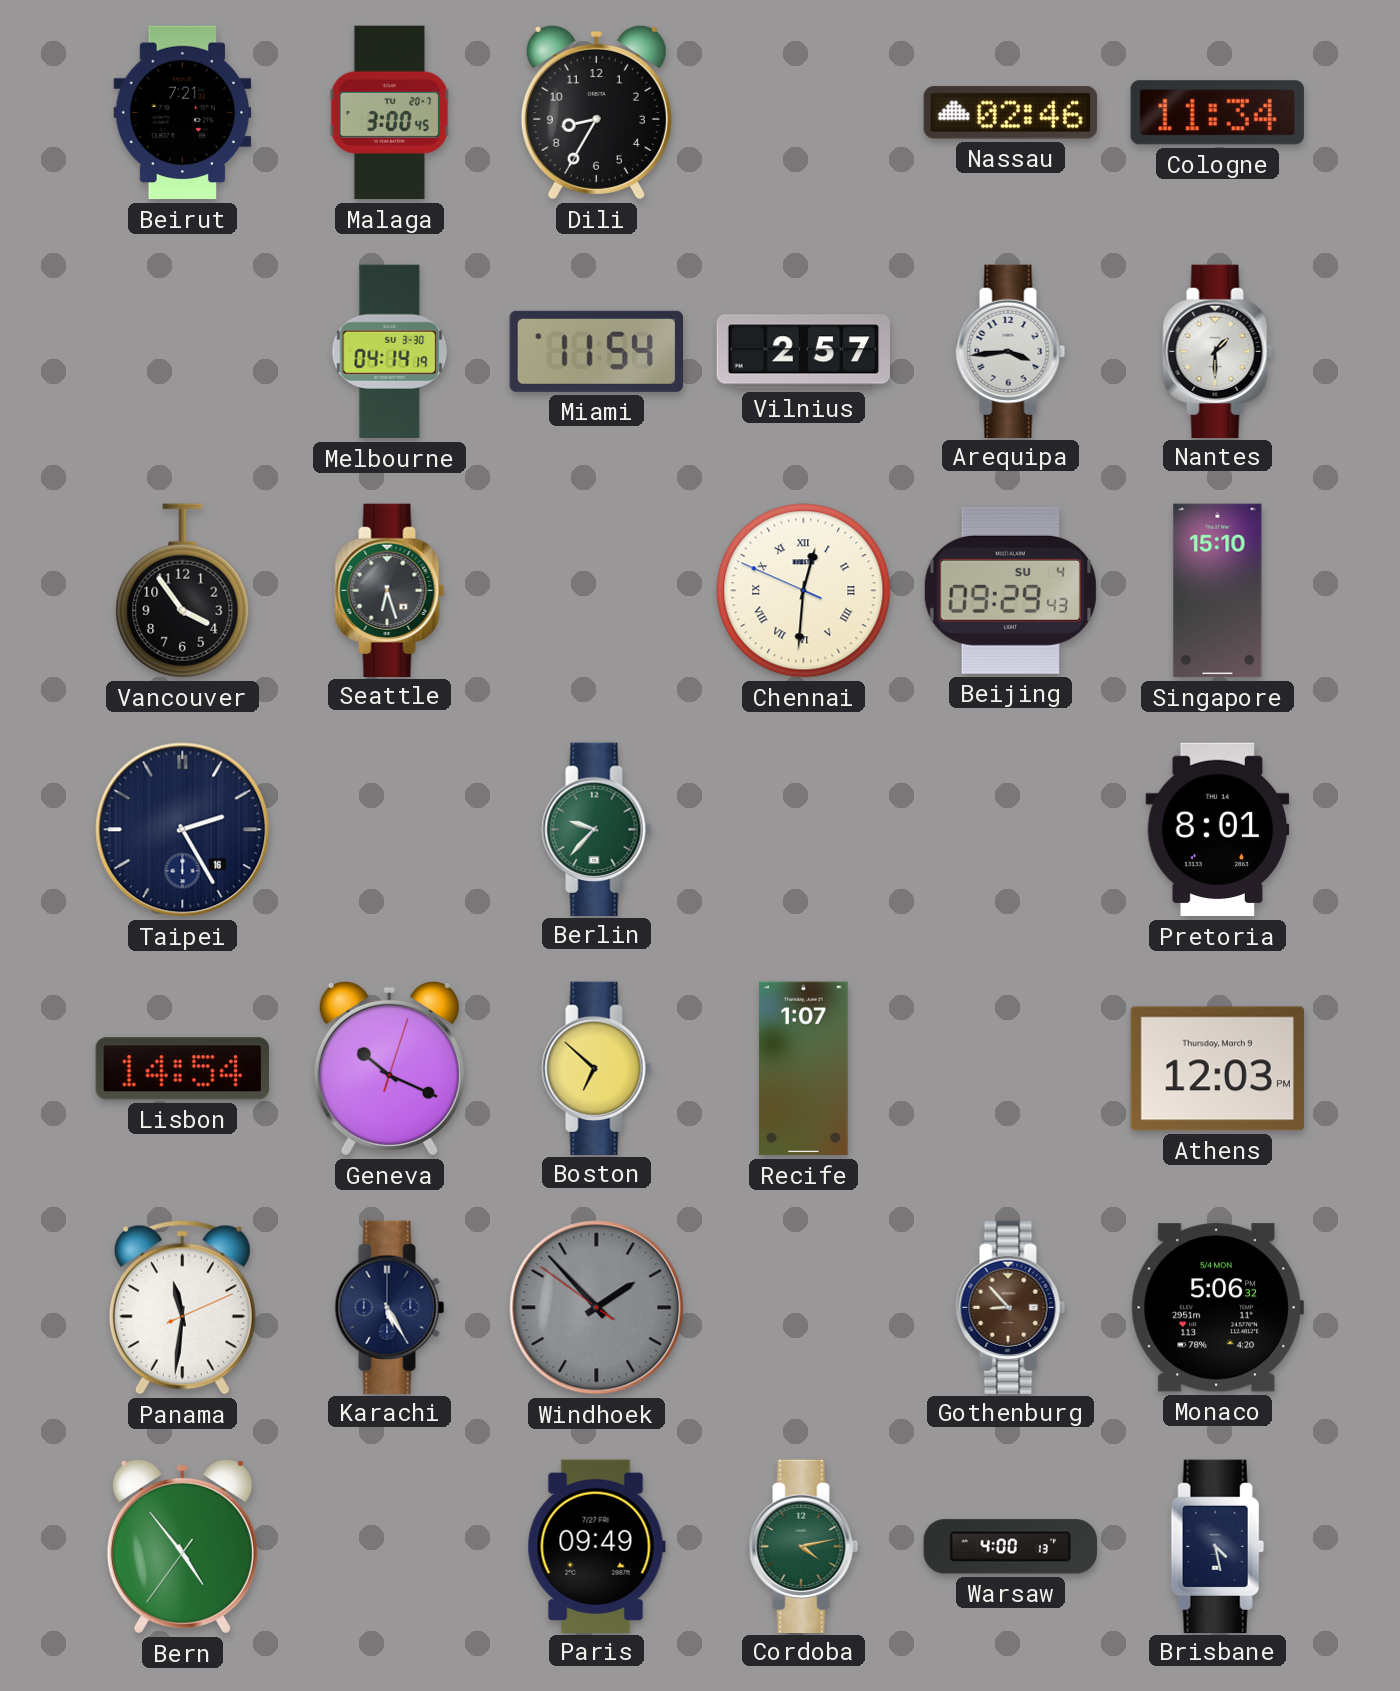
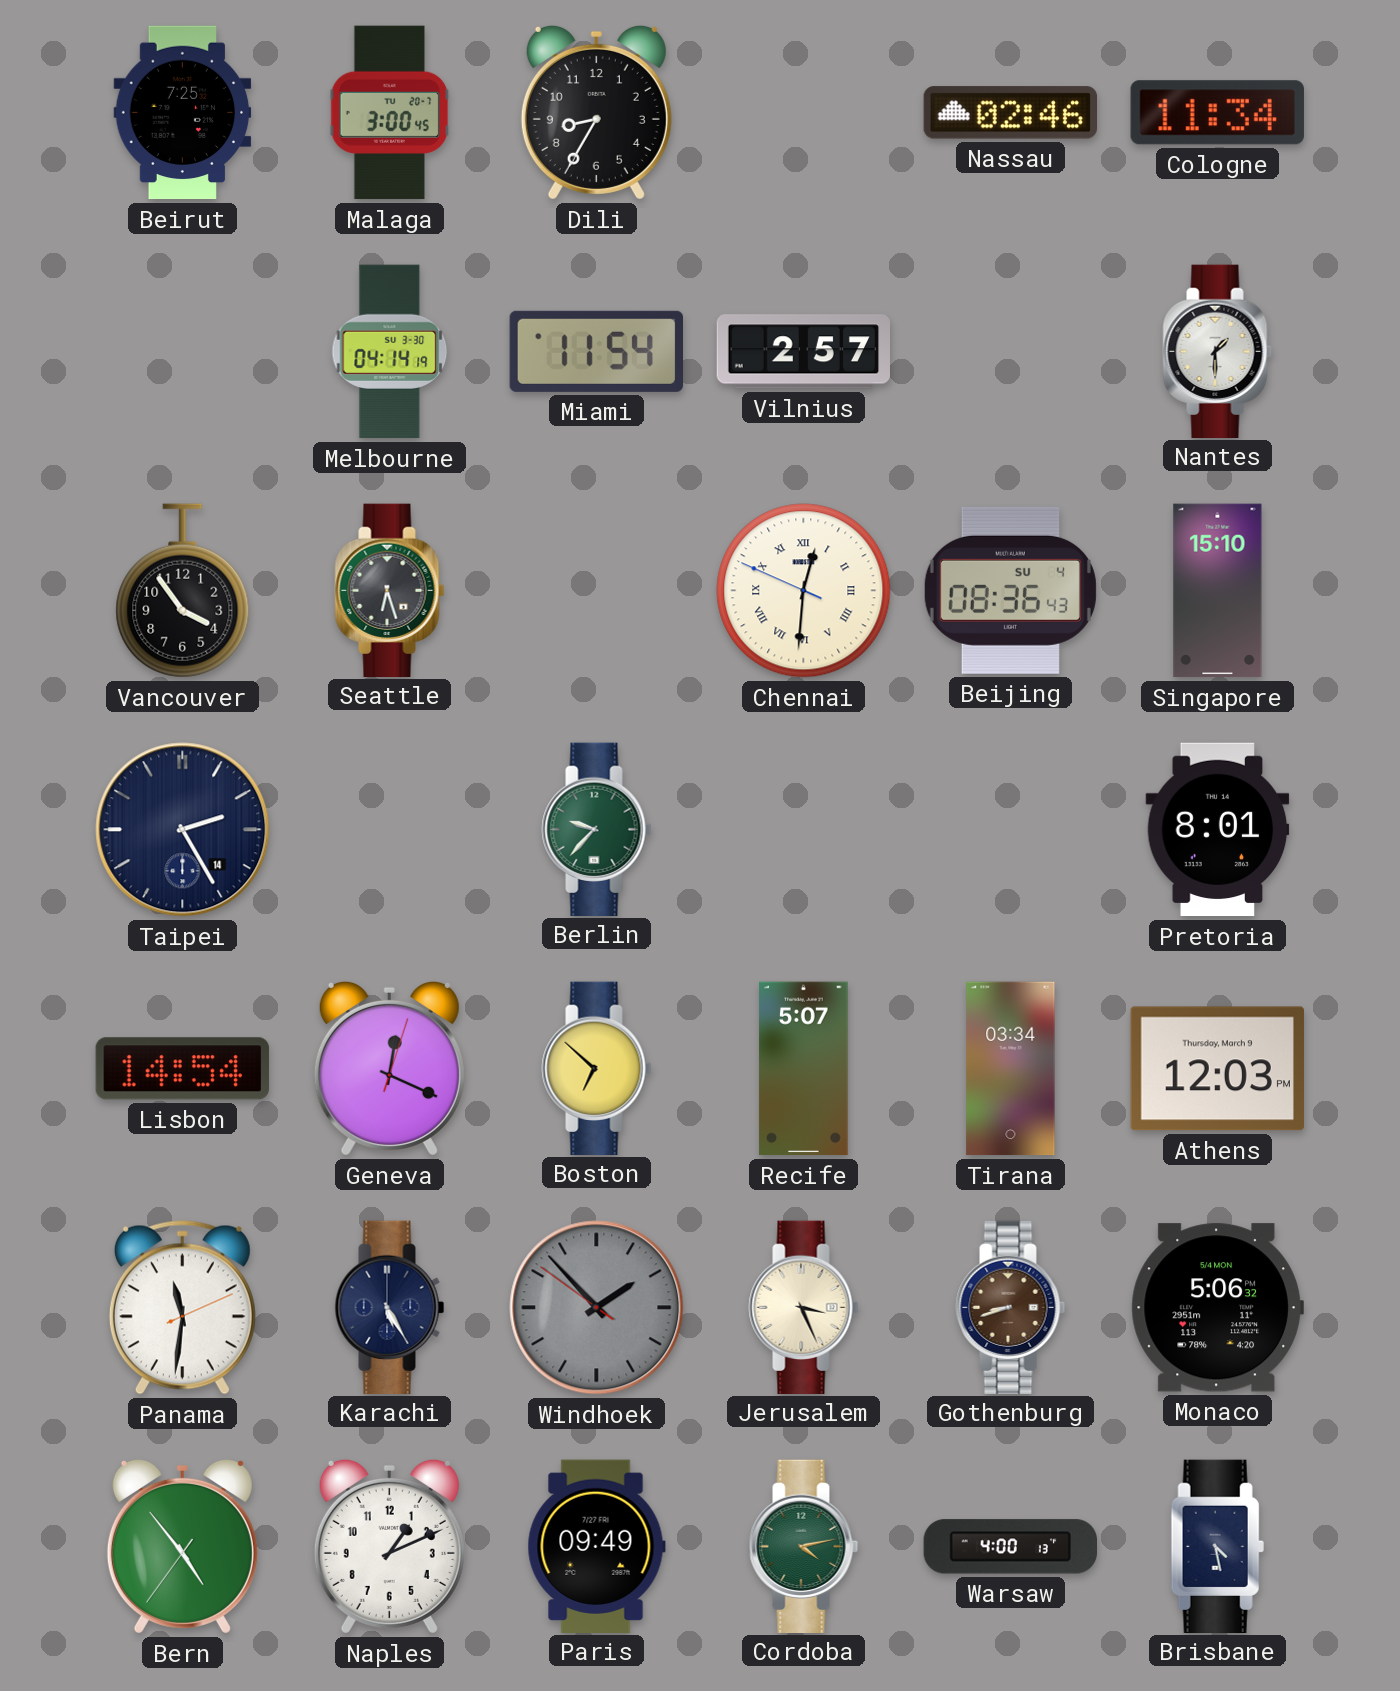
Beirut: 7:21 -> 7:25 (183, 113)
Arequipa: 3:44 -> none (1011, 351)
Beijing: 09:29 -> 08:36 (1010, 590)
Taipei date: 16 -> 14 (183, 830)
Geneva: 10:19 -> 12:19 (389, 1068)
Recife: 1:07 -> 5:07 (804, 1069)
Tirana: none -> 03:34 (1011, 1069)
Jerusalem: none -> 3:26 (804, 1307)
Gothenburg: 8:53 -> 8:42 (1011, 1307)
Naples: none -> 1:11 (389, 1546)
